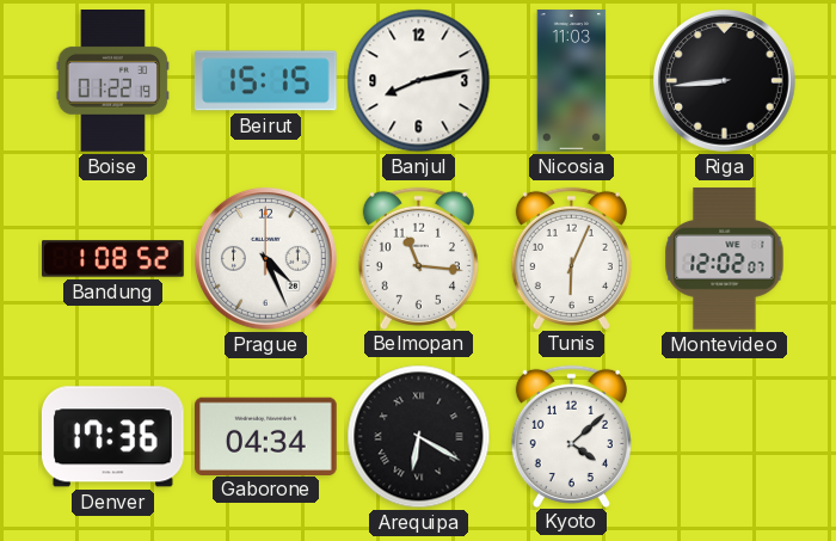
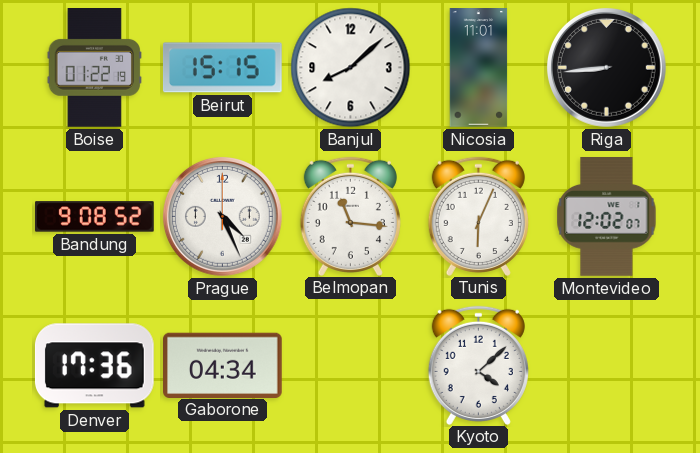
Banjul: 8:13 -> 8:08 (351, 68)
Nicosia: 11:03 -> 11:01 (479, 68)
Bandung: 1:08 -> 9:08 (95, 217)
Arequipa: 6:20 -> none (419, 437)
